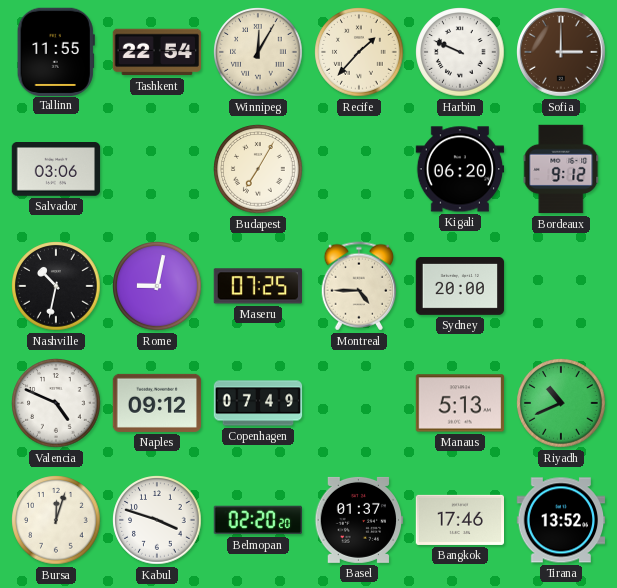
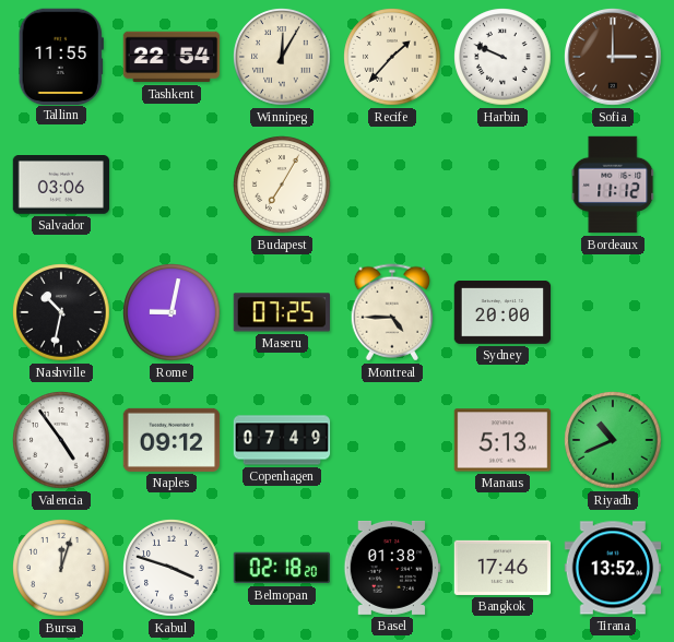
Kigali: 06:20 -> none (460, 169)
Bordeaux: 9:12 -> 11:12 (613, 185)
Valencia: 4:49 -> 4:54 (61, 440)
Belmopan: 02:20 -> 02:18 (281, 568)
Basel: 01:37 -> 01:38 (392, 568)
